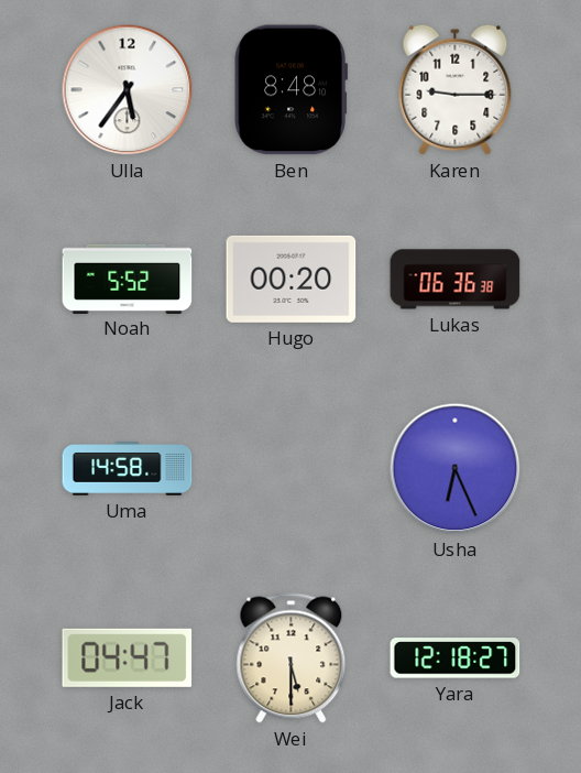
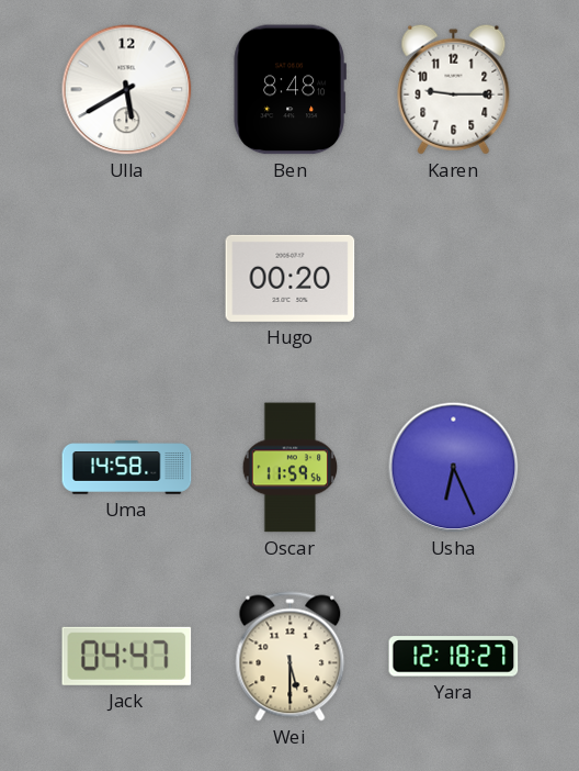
Ulla: 5:36 -> 5:40 (127, 90)
Noah: 5:52 -> none (128, 279)
Lukas: 06:36 -> none (456, 280)
Oscar: none -> 11:59 (291, 468)
